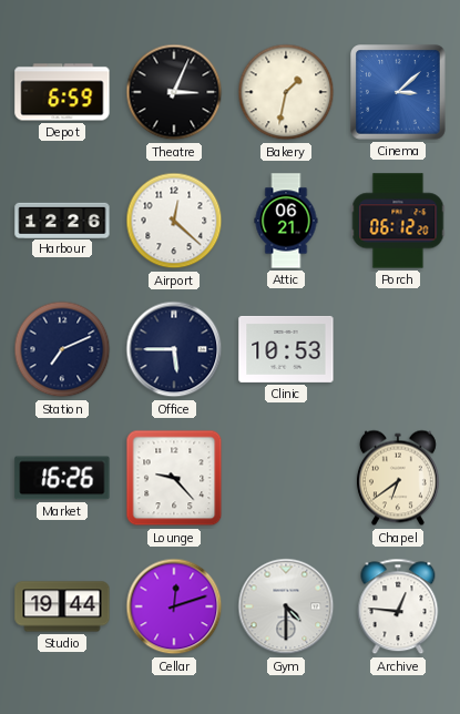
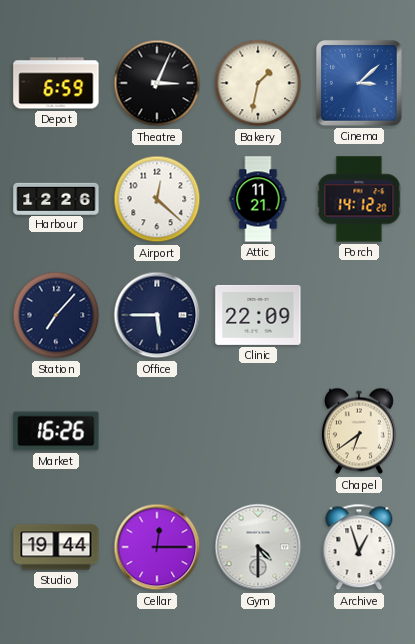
Attic: 06:21 -> 11:21 (258, 199)
Porch: 06:12 -> 14:12 (359, 199)
Station: 7:11 -> 7:07 (56, 315)
Clinic: 10:53 -> 22:09 (258, 315)
Lounge: 9:23 -> none (174, 478)
Cellar: 12:12 -> 12:15 (157, 547)
Archive: 12:46 -> 12:57 (359, 547)
